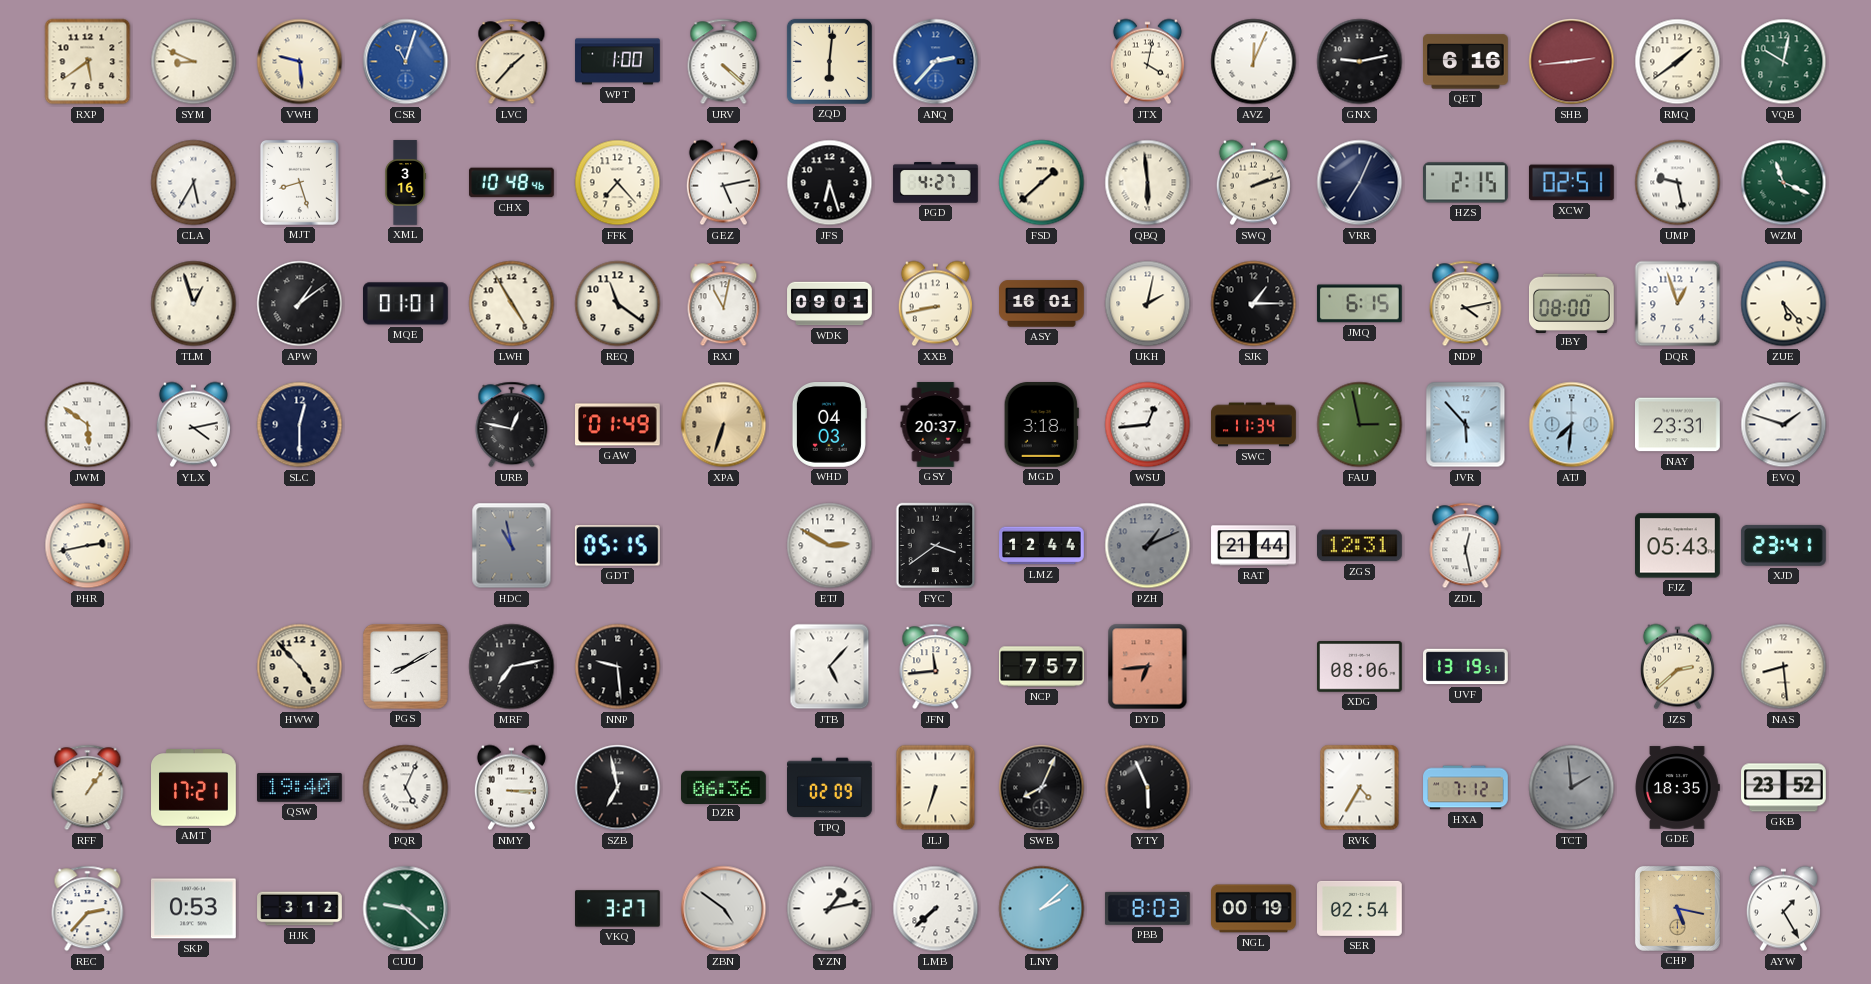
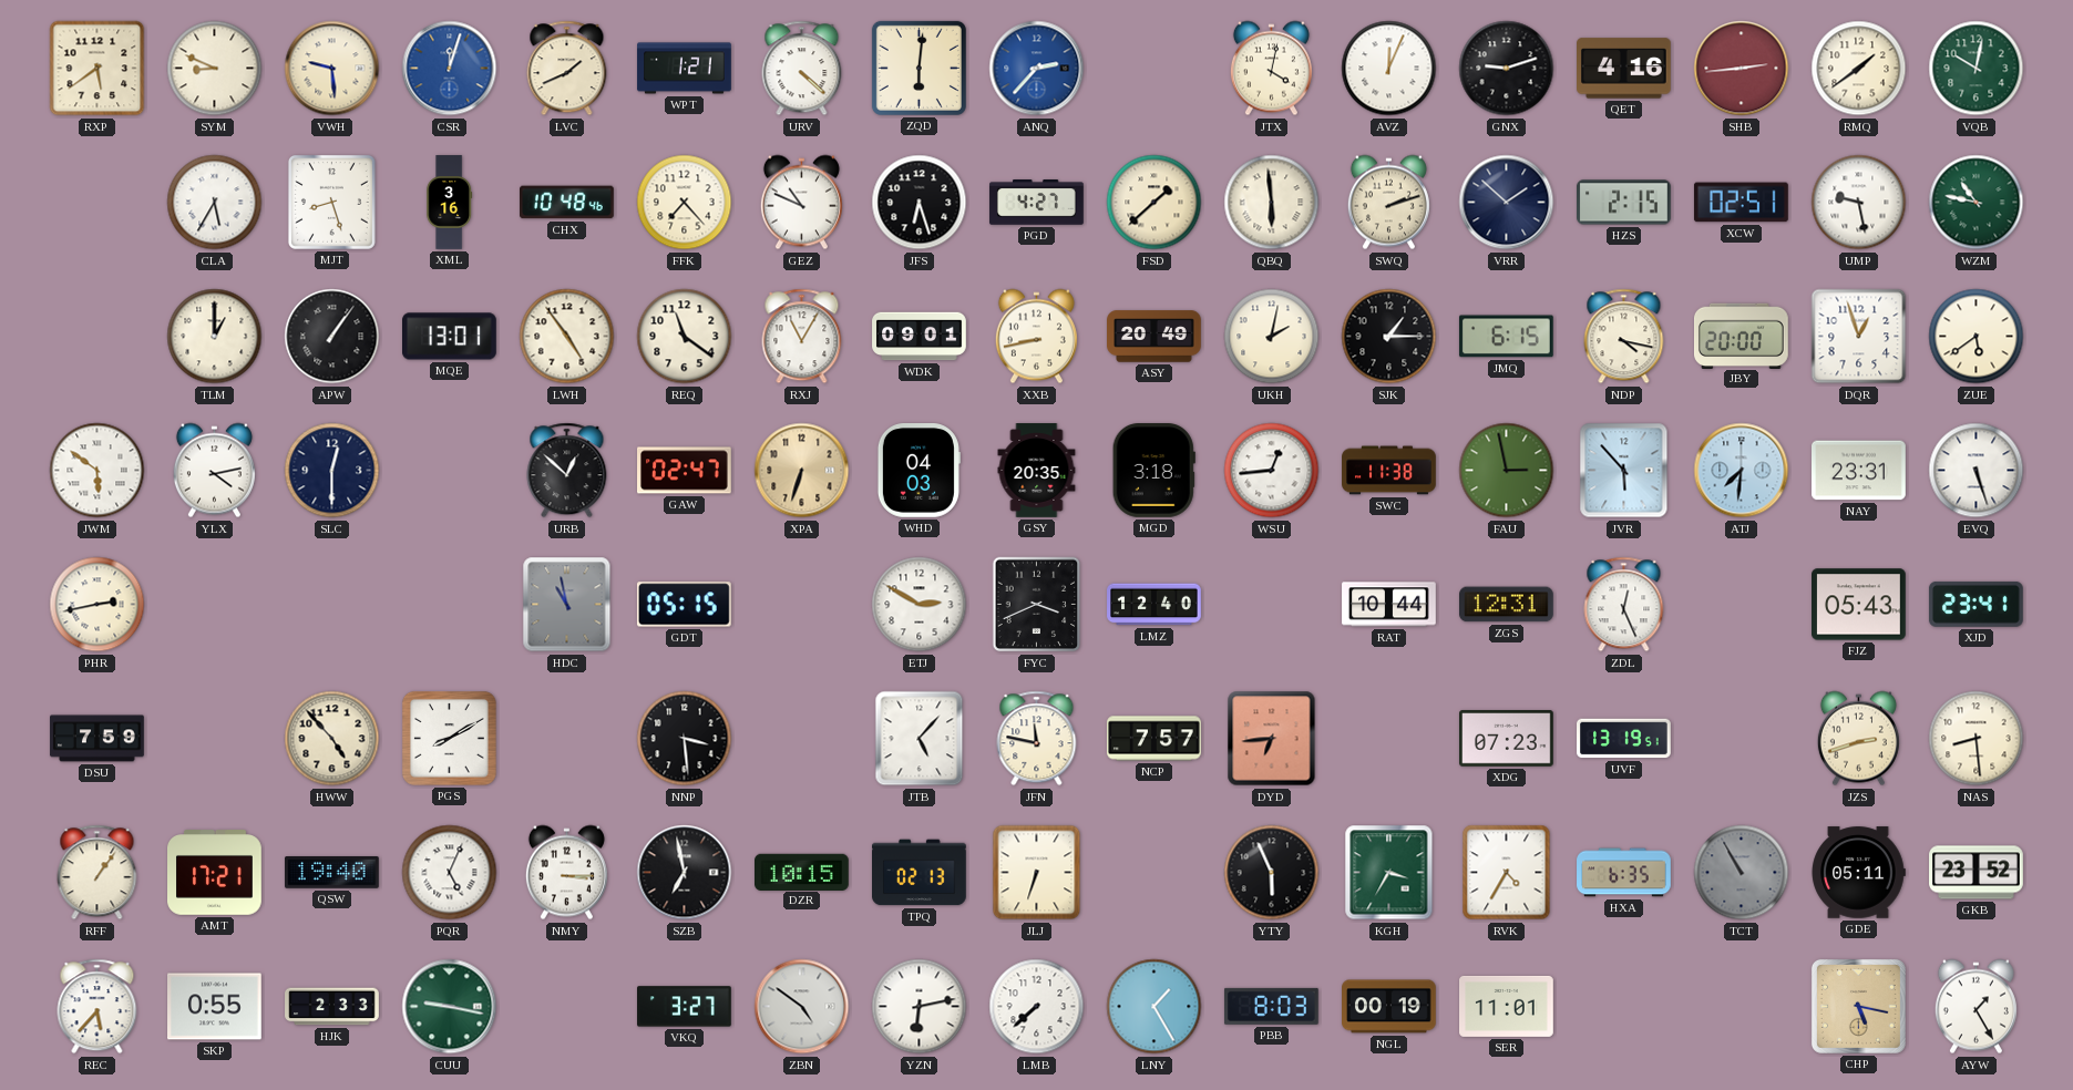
CSR: 11:03 -> 12:03 (450, 69)
LVC: 1:37 -> 1:41 (567, 69)
WPT: 1:00 -> 1:21 (685, 69)
GNX: 9:13 -> 9:12 (1507, 69)
QET: 6:16 -> 4:16 (1624, 69)
GEZ: 5:13 -> 10:49 (801, 203)
VRR: 7:04 -> 1:52 (1507, 203)
WZM: 11:19 -> 10:47 (1977, 203)
TLM: 12:57 -> 1:00 (215, 337)
APW: 1:09 -> 1:06 (332, 337)
MQE: 01:01 -> 13:01 (450, 337)
LWH: 4:55 -> 4:54 (567, 337)
RXJ: 11:02 -> 11:05 (802, 337)
ASY: 16:01 -> 20:49 (1154, 337)
NDP: 4:13 -> 4:17 (1624, 337)
JBY: 08:00 -> 20:00 (1742, 336)
ZUE: 5:23 -> 5:39 (1977, 337)
URB: 12:47 -> 12:52 (567, 471)
GAW: 01:49 -> 02:47 (685, 471)
GSY: 20:37 -> 20:35 (1037, 471)
SWC: 11:34 -> 11:38 (1389, 471)
EVQ: 1:48 -> 5:27 (1977, 471)
FYC: 3:39 -> 3:41 (1037, 605)
LMZ: 12:44 -> 12:40 (1154, 605)
PZH: 1:11 -> none (1148, 546)
RAT: 21:44 -> 10:44 (1389, 605)
ZDL: 12:28 -> 12:26 (1624, 605)
DSU: none -> 7:59 (98, 739)
MRF: 7:13 -> none (512, 667)
NNP: 9:29 -> 3:29 (685, 739)
JFN: 11:44 -> 11:47 (1037, 739)
XDG: 08:06 -> 07:23 (1507, 739)
JZS: 2:38 -> 2:42 (1858, 739)
DZR: 06:36 -> 10:15 (802, 872)
TPQ: 02:09 -> 02:13 (920, 873)
SWB: 8:04 -> none (1042, 788)
KGH: none -> 3:35 (1389, 873)
HXA: 7:12 -> 6:35 (1624, 873)
TCT: 1:59 -> 10:55 (1742, 873)
GDE: 18:35 -> 05:11 (1858, 873)
REC: 2:37 -> 5:37 (98, 1007)
SKP: 0:53 -> 0:55 (215, 1007)
HJK: 3:12 -> 2:33 (332, 1007)
CUU: 9:22 -> 9:17 (450, 1007)
YZN: 1:13 -> 6:13 (920, 1007)
LNY: 2:08 -> 1:25 (1154, 1007)
SER: 02:54 -> 11:01 (1507, 1006)
